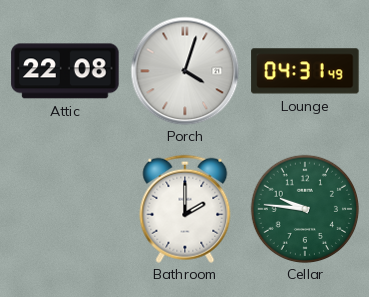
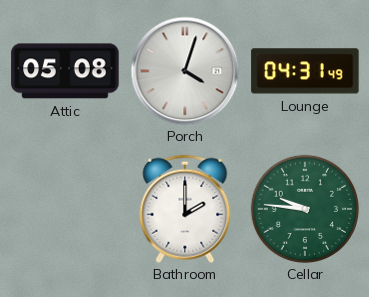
Attic: 22:08 -> 05:08 (65, 71)
